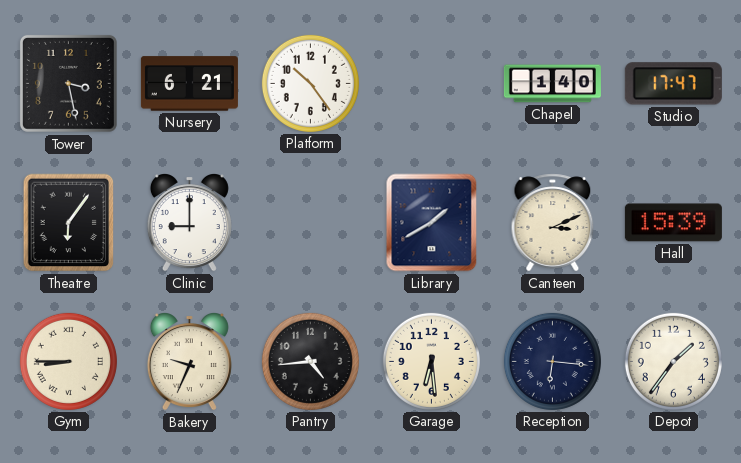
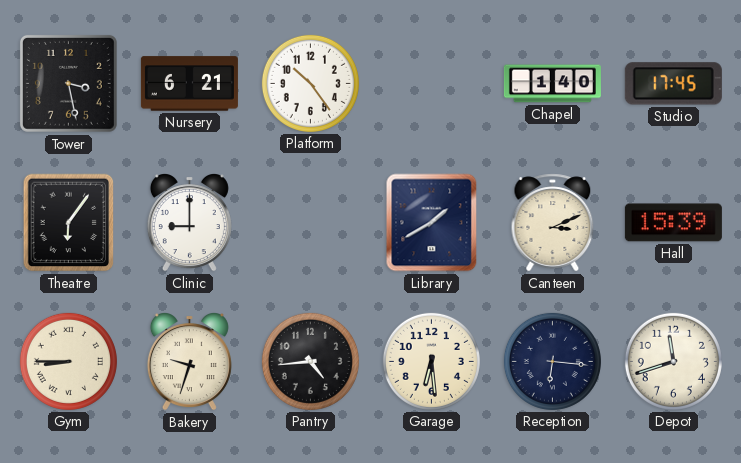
Studio: 17:47 -> 17:45 (673, 84)
Bakery: 9:34 -> 9:33 (189, 362)
Depot: 1:36 -> 11:42 (673, 361)
